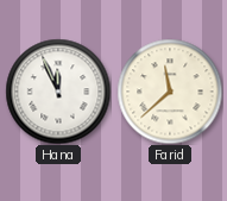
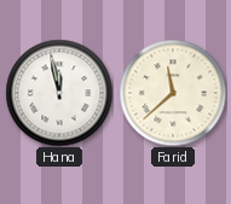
Hana: 11:56 -> 11:58 (59, 93)
